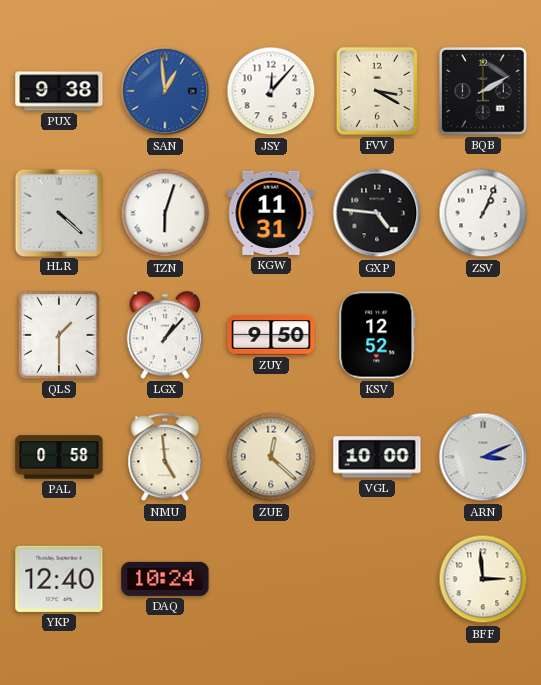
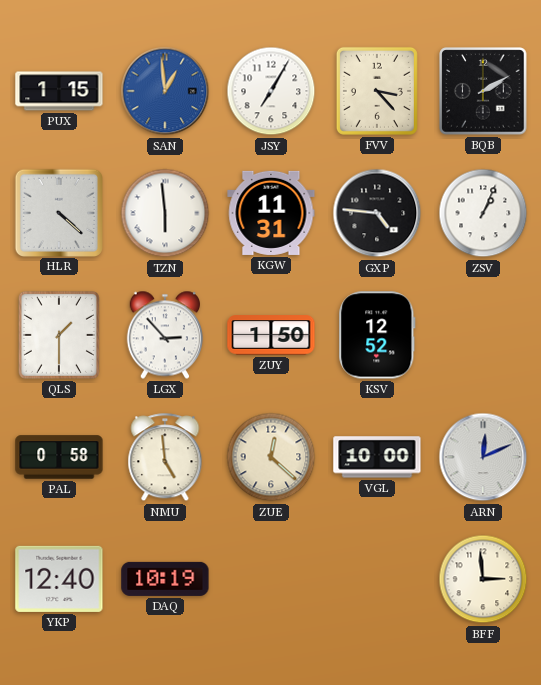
PUX: 9:38 -> 1:15 (59, 91)
JSY: 12:07 -> 7:05 (271, 91)
FVV: 3:20 -> 3:23 (377, 91)
TZN: 6:03 -> 5:59 (165, 213)
LGX: 1:07 -> 2:53 (164, 335)
ZUY: 9:50 -> 1:50 (271, 335)
ARN: 3:11 -> 12:11 (483, 457)
DAQ: 10:24 -> 10:19 (165, 579)
